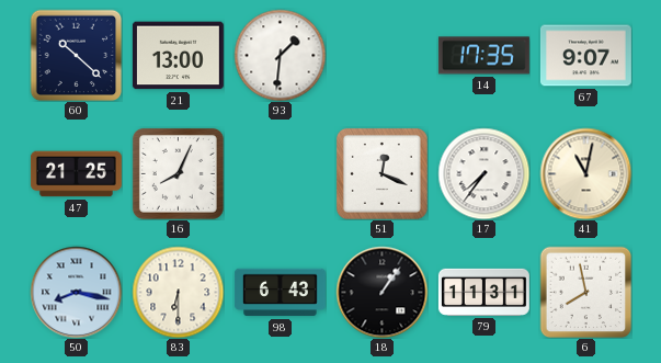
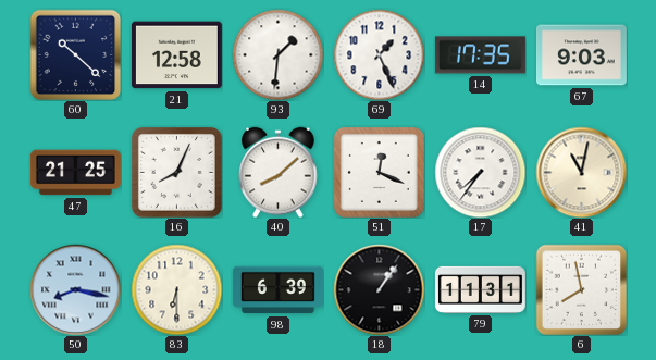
21: 13:00 -> 12:58 (176, 55)
69: none -> 1:26 (379, 54)
67: 9:07 -> 9:03 (581, 55)
40: none -> 8:08 (279, 172)
98: 6:43 -> 6:39 (277, 290)
